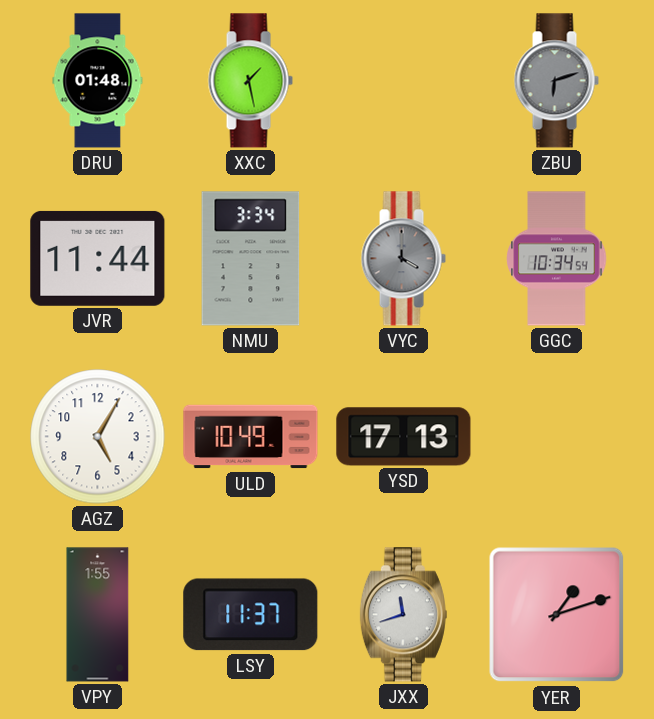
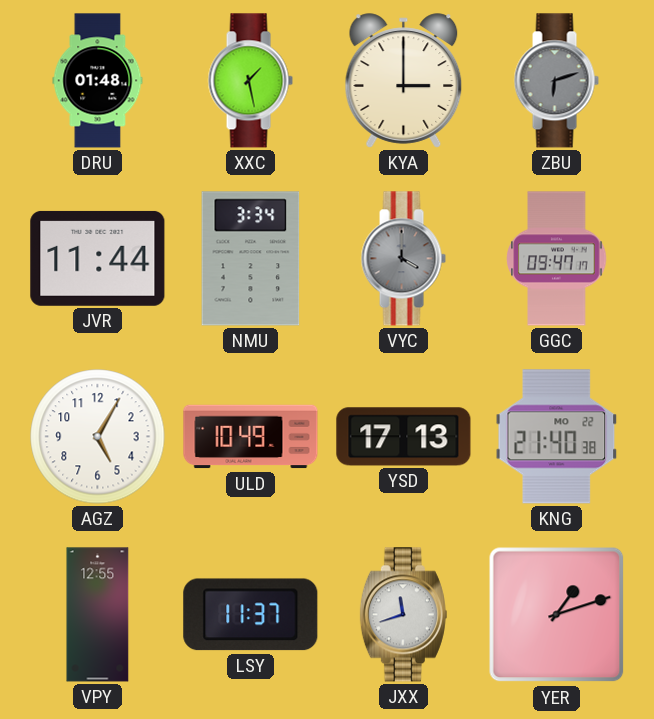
KYA: none -> 3:00 (404, 81)
GGC: 10:34 -> 09:47 (557, 259)
KNG: none -> 21:40 (557, 437)
VPY: 1:55 -> 12:55 (98, 615)
